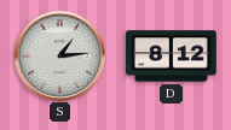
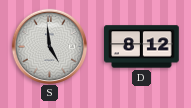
S: 1:14 -> 4:59 (49, 46)
